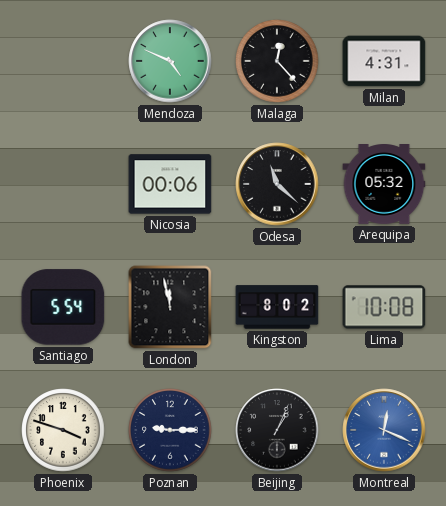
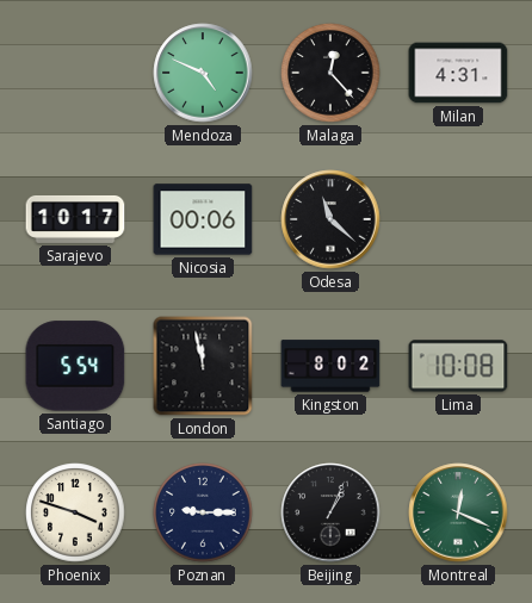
Sarajevo: none -> 10:17 (75, 219)
Arequipa: 05:32 -> none (384, 185)
Montreal dial: blue -> green (458, 512)
